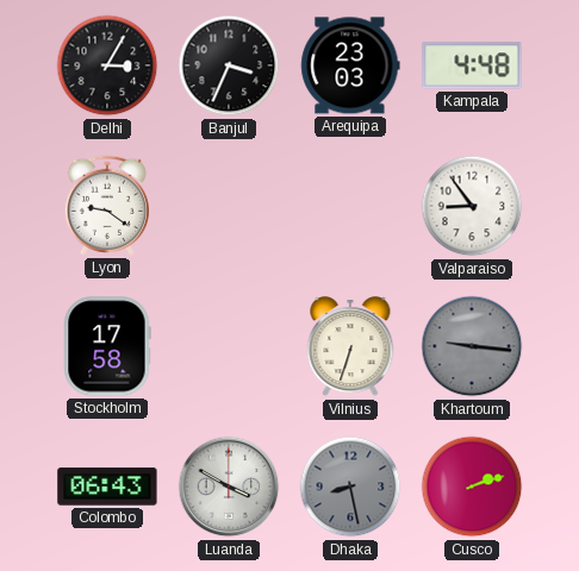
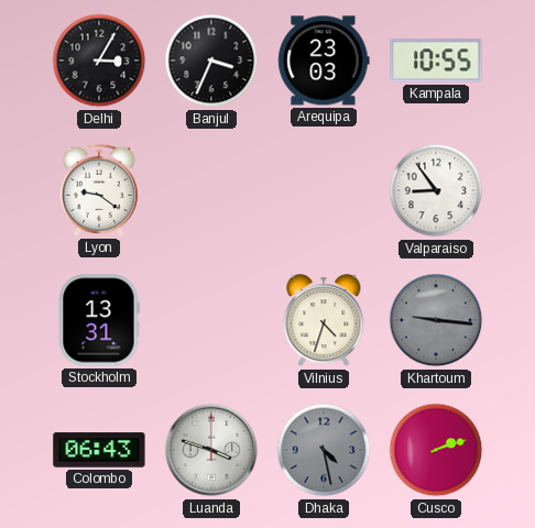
Kampala: 4:48 -> 10:55 (436, 61)
Stockholm: 17:58 -> 13:31 (99, 320)
Vilnius: 6:33 -> 4:33 (324, 321)
Luanda: 3:50 -> 3:48 (211, 450)
Dhaka: 8:28 -> 4:28 (324, 450)
